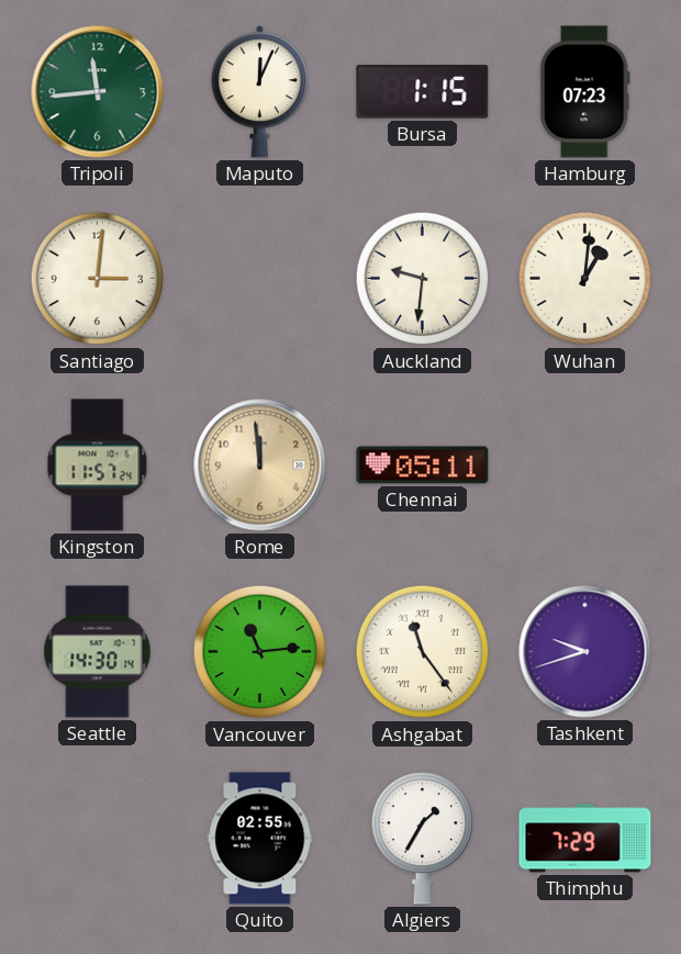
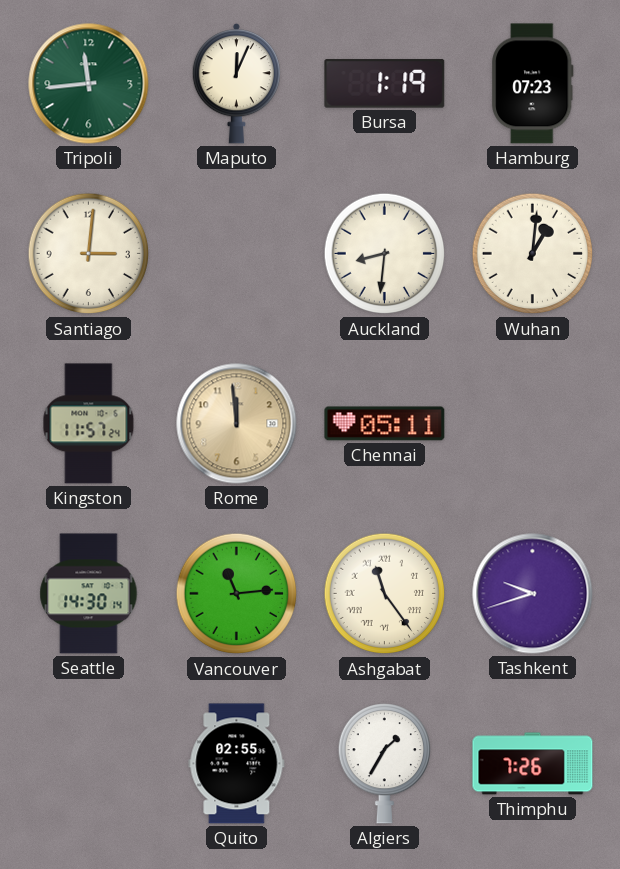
Bursa: 1:15 -> 1:19 (385, 84)
Auckland: 9:31 -> 8:31 (385, 254)
Thimphu: 7:29 -> 7:26 (533, 764)
